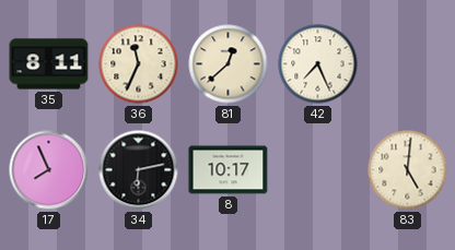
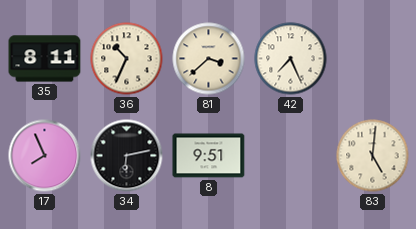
36: 11:34 -> 10:34 (127, 59)
81: 12:38 -> 3:38 (209, 59)
8: 10:17 -> 9:51 (209, 156)
